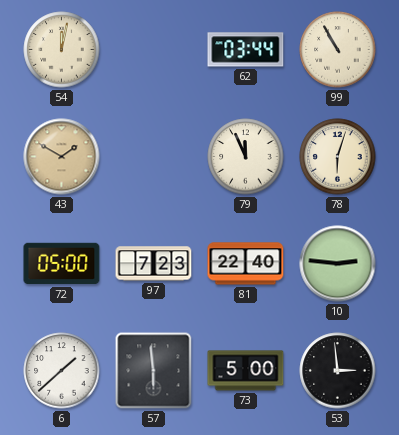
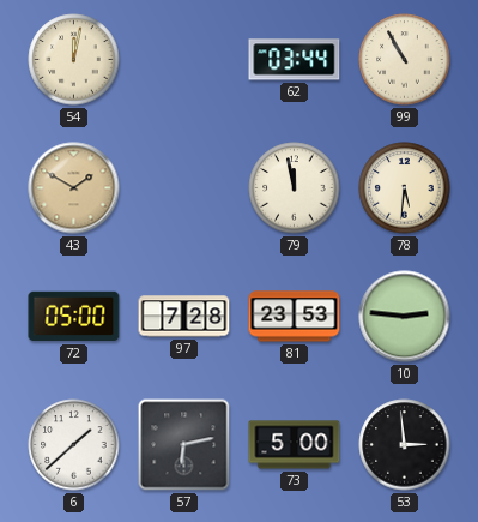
79: 11:56 -> 11:58 (295, 188)
78: 6:03 -> 5:31 (405, 188)
97: 7:23 -> 7:28 (184, 317)
81: 22:40 -> 23:53 (295, 317)
57: 5:59 -> 6:13 (184, 445)
